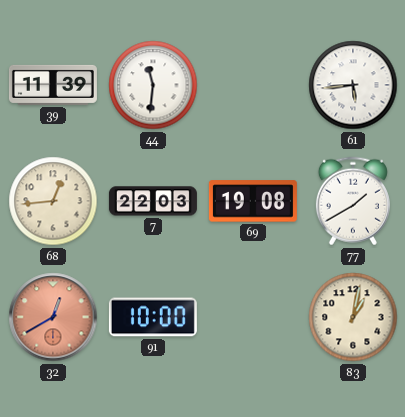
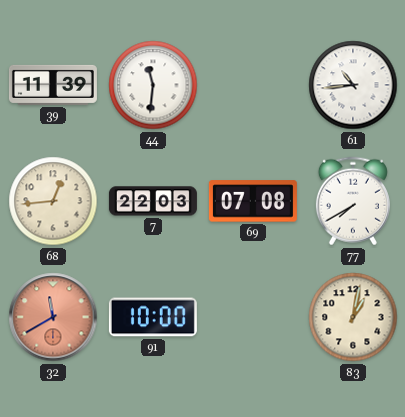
61: 5:44 -> 10:44 (353, 85)
69: 19:08 -> 07:08 (253, 201)
77: 1:40 -> 7:40 (353, 201)
32: 12:40 -> 11:40 (53, 317)
